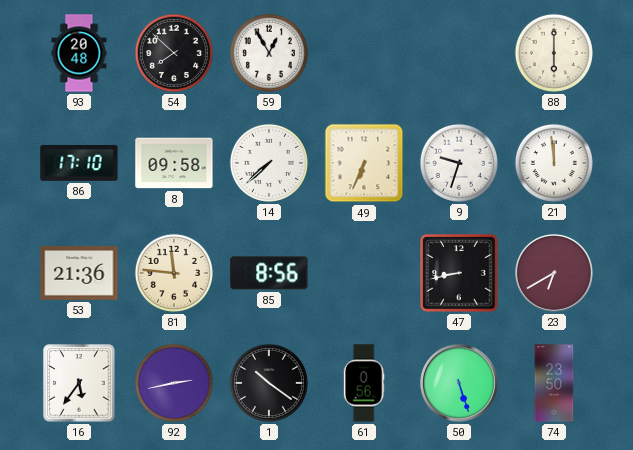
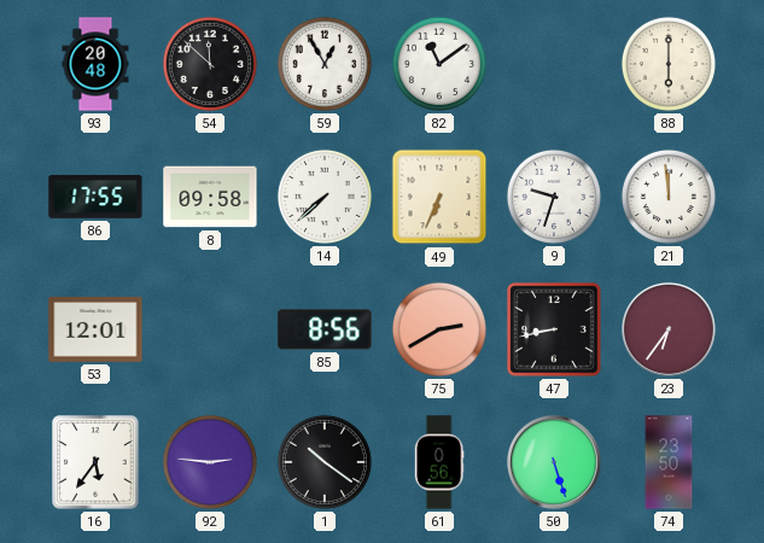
54: 7:52 -> 11:52 (210, 64)
82: none -> 11:09 (439, 64)
86: 17:10 -> 17:55 (95, 197)
53: 21:36 -> 12:01 (95, 329)
81: 11:46 -> none (174, 273)
75: none -> 2:40 (439, 329)
23: 6:40 -> 6:36 (670, 331)
92: 2:43 -> 2:46 (210, 462)
